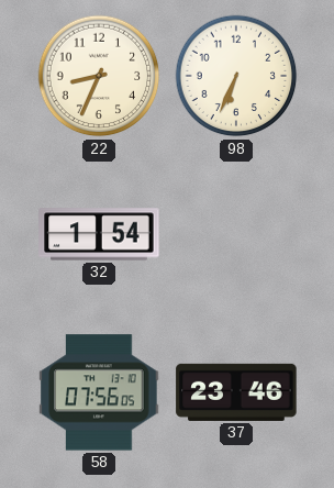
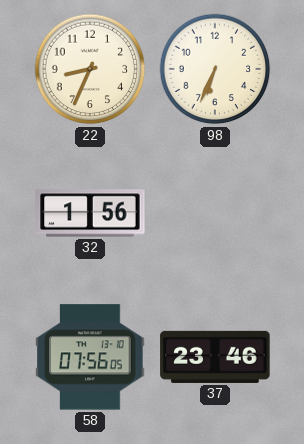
32: 1:54 -> 1:56 (90, 213)
